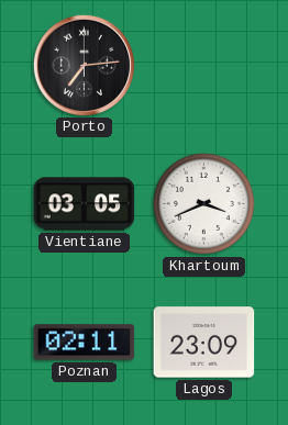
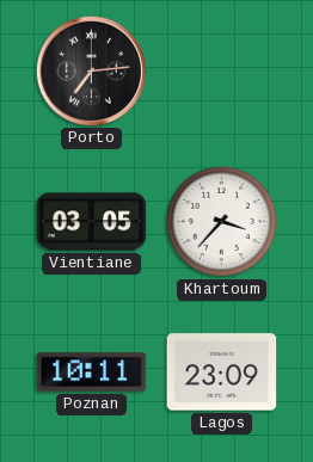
Khartoum: 3:41 -> 3:37 (221, 221)
Poznan: 02:11 -> 10:11 (92, 372)
